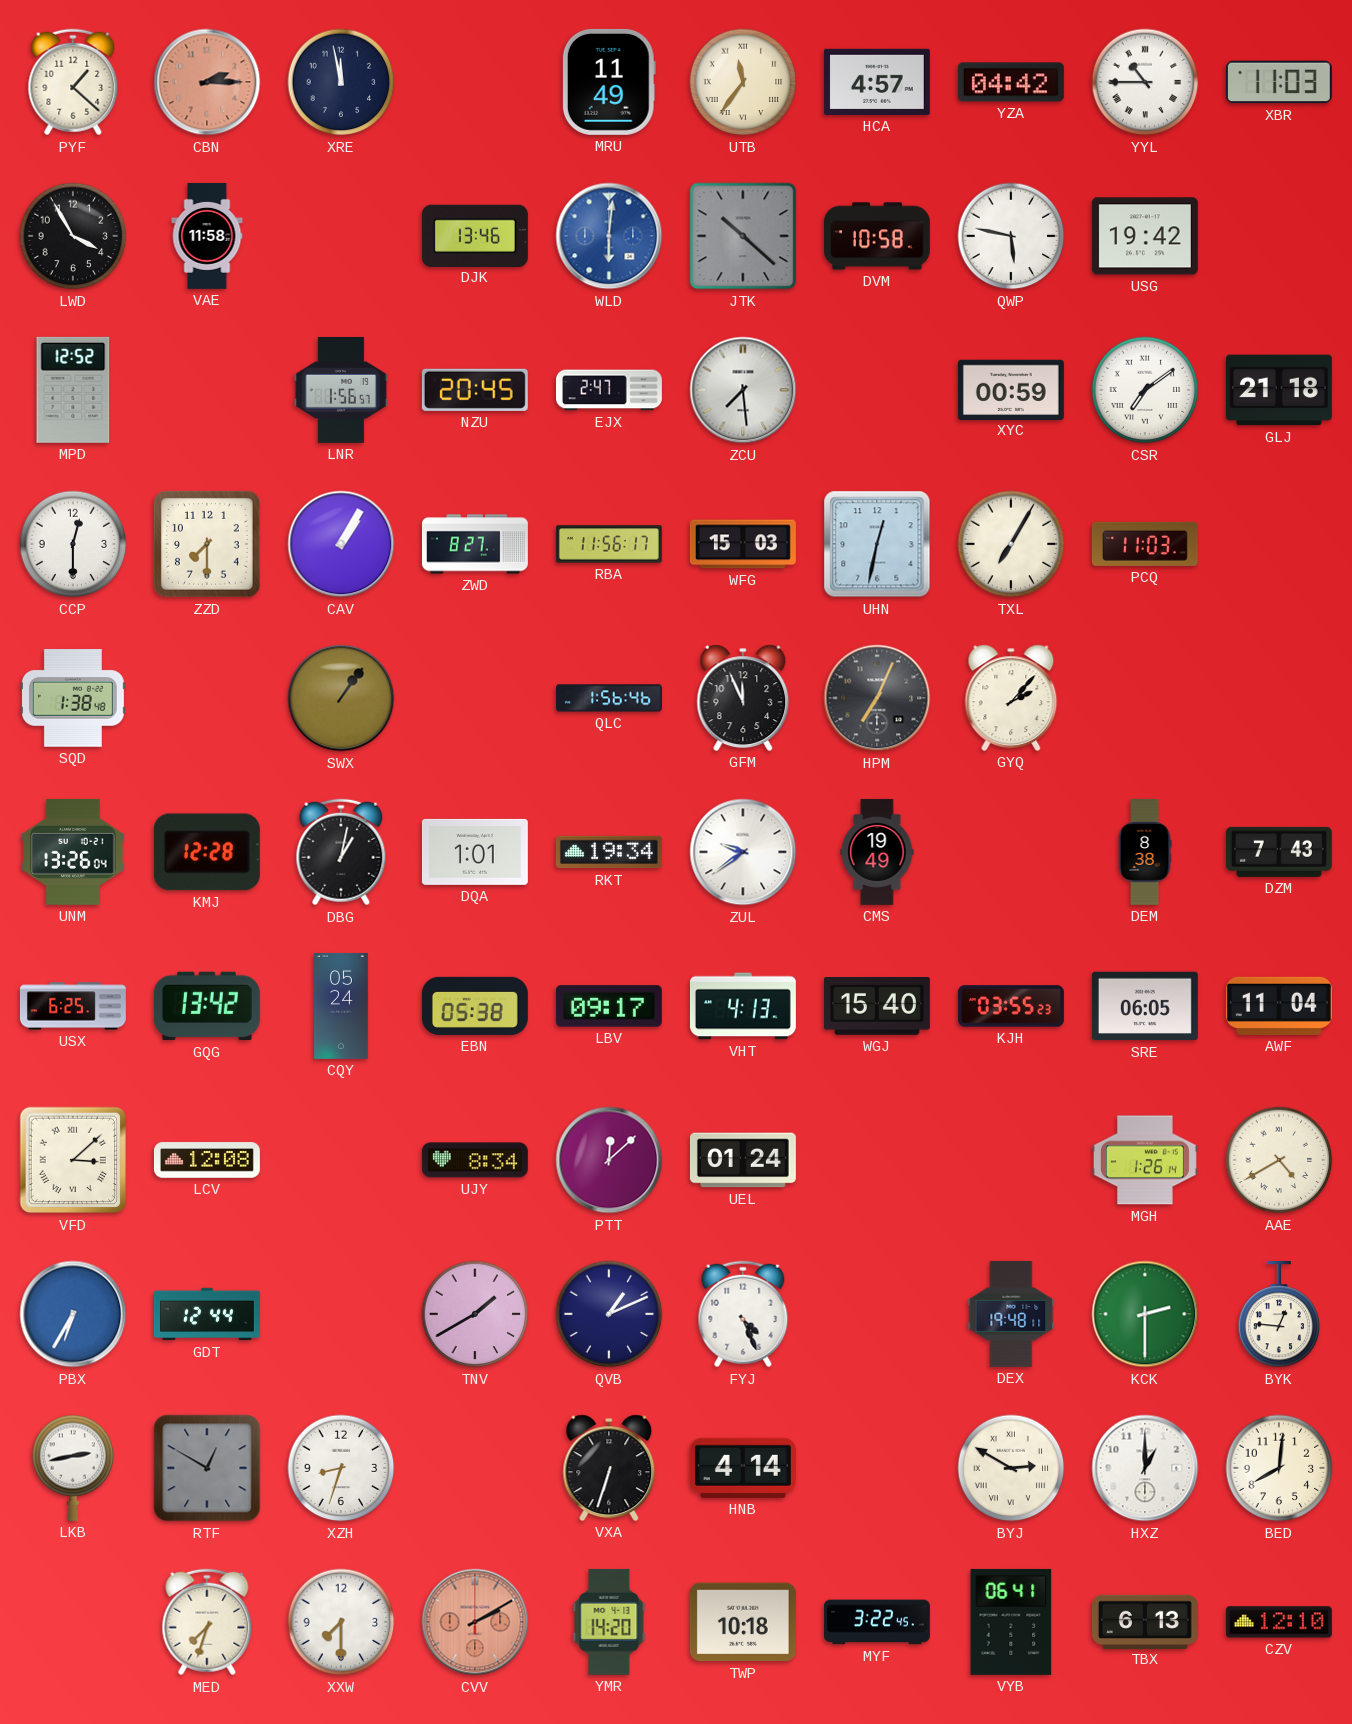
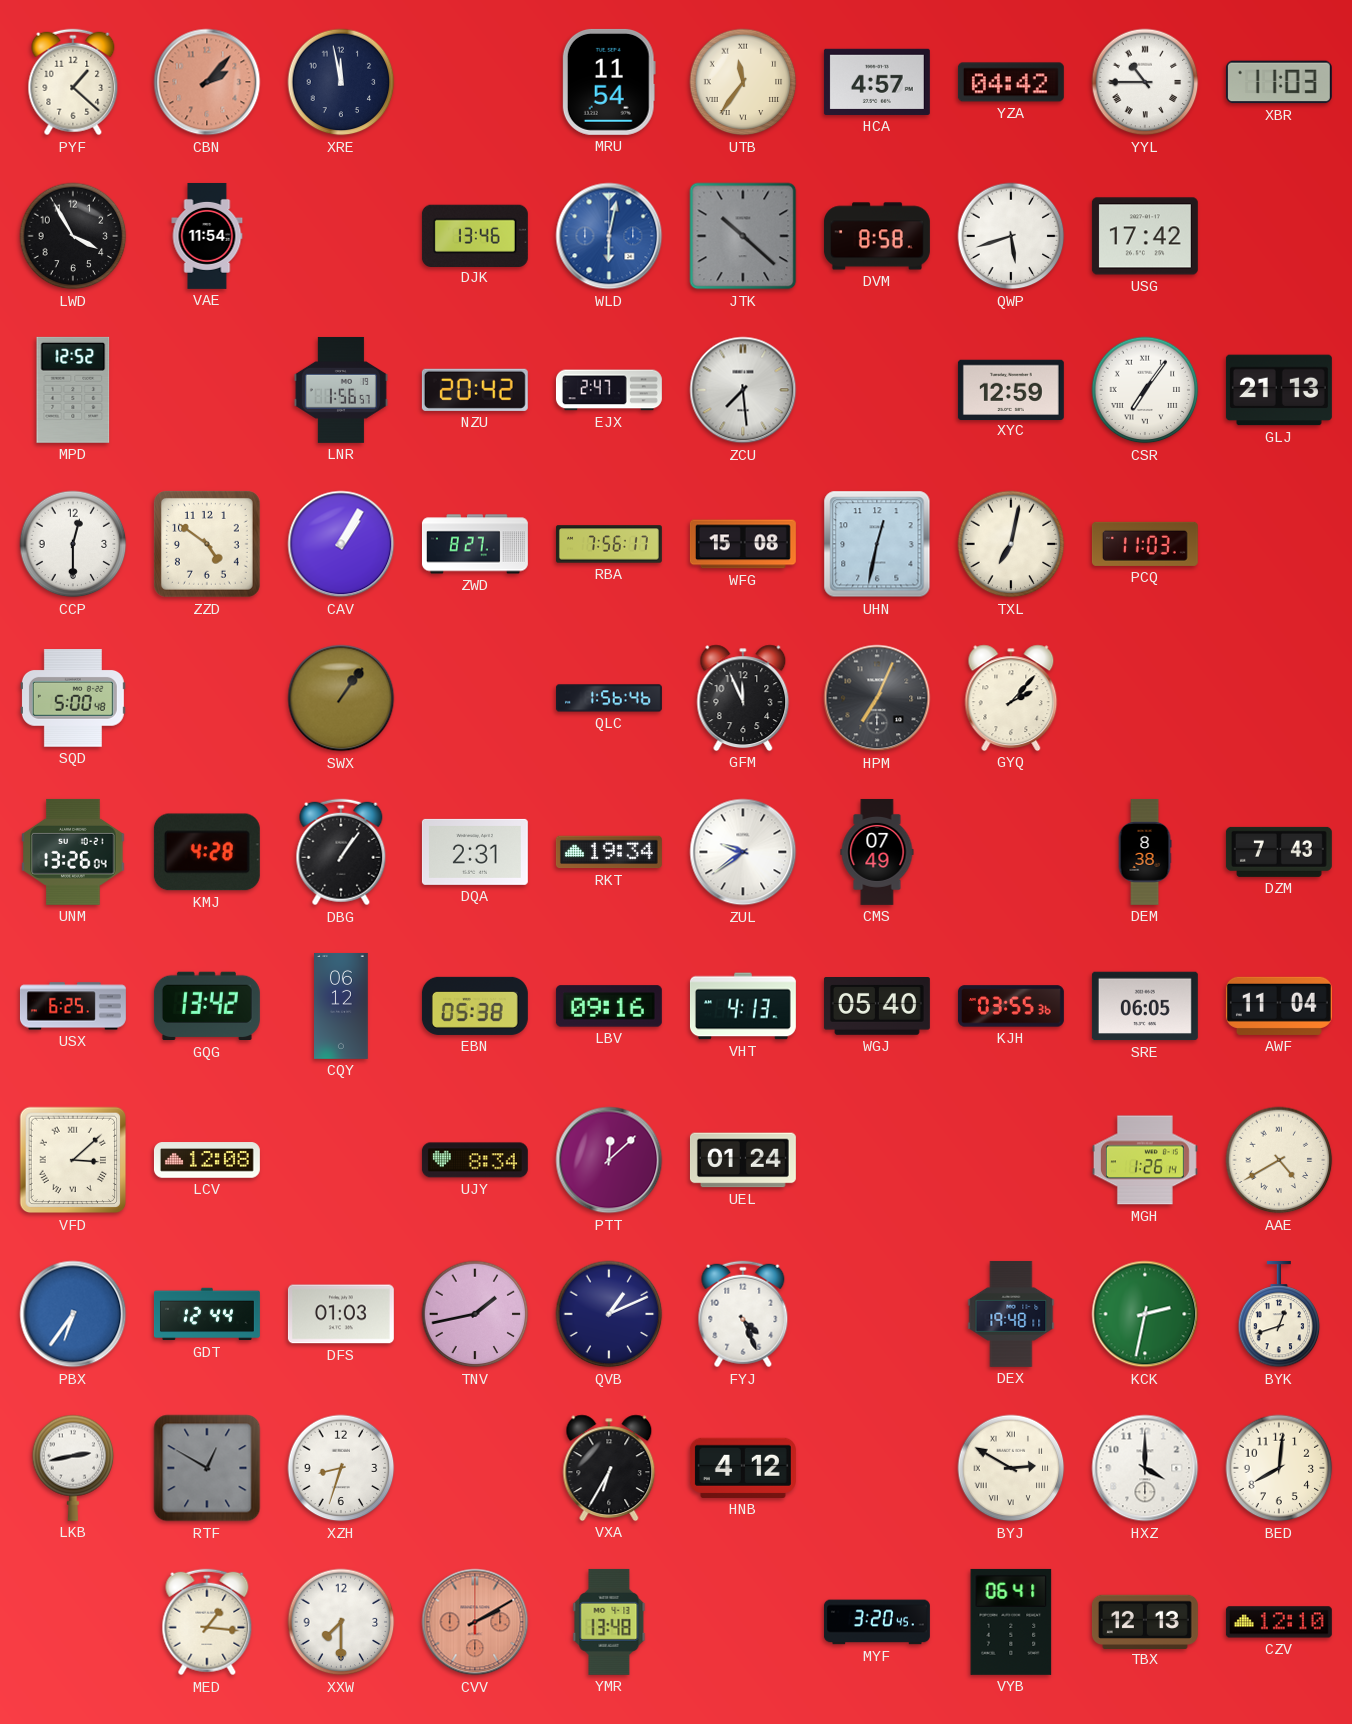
CBN: 2:15 -> 2:07 (207, 82)
MRU: 11:49 -> 11:54 (609, 82)
VAE: 11:58 -> 11:54 (207, 236)
WLD: 6:01 -> 6:02 (609, 236)
DVM: 10:58 -> 8:58 (877, 236)
QWP: 5:47 -> 5:42 (1011, 236)
USG: 19:42 -> 17:42 (1145, 236)
NZU: 20:45 -> 20:42 (475, 390)
XYC: 00:59 -> 12:59 (1011, 389)
CSR: 7:09 -> 7:06 (1145, 390)
GLJ: 21:18 -> 21:13 (1279, 390)
ZZD: 7:30 -> 4:51 (207, 544)
RBA: 11:56 -> 7:56 (609, 544)
WFG: 15:03 -> 15:08 (743, 544)
TXL: 7:05 -> 7:02 (1011, 544)
SQD: 1:38 -> 5:00 (73, 698)
KMJ: 12:28 -> 4:28 (207, 852)
DBG: 1:02 -> 1:06 (341, 852)
DQA: 1:01 -> 2:31 (475, 852)
CMS: 19:49 -> 07:49 (877, 852)
CQY: 05:24 -> 06:12 (341, 1006)
LBV: 09:17 -> 09:16 (609, 1006)
WGJ: 15:40 -> 05:40 (877, 1007)
KJH: 03:55:23 -> 03:55:36 (1011, 1006)
PBX: 6:35 -> 6:36 (73, 1314)
DFS: none -> 01:03 (341, 1314)
TNV: 1:40 -> 1:43 (475, 1314)
KCK: 2:30 -> 2:32 (1145, 1314)
BYK: 12:46 -> 12:42 (1279, 1314)
VXA: 6:33 -> 6:35 (609, 1468)
HNB: 4:14 -> 4:12 (743, 1468)
HXZ: 1:00 -> 4:00 (1145, 1468)
MED: 7:33 -> 1:16 (207, 1622)
YMR: 14:20 -> 13:48 (609, 1622)
TWP: 10:18 -> none (743, 1622)
MYF: 3:22 -> 3:20 (877, 1622)
TBX: 6:13 -> 12:13 (1145, 1621)
